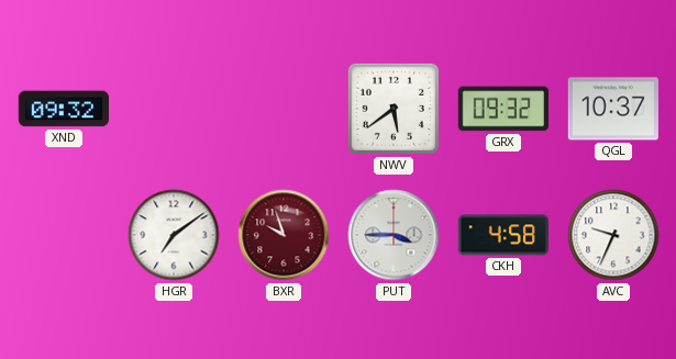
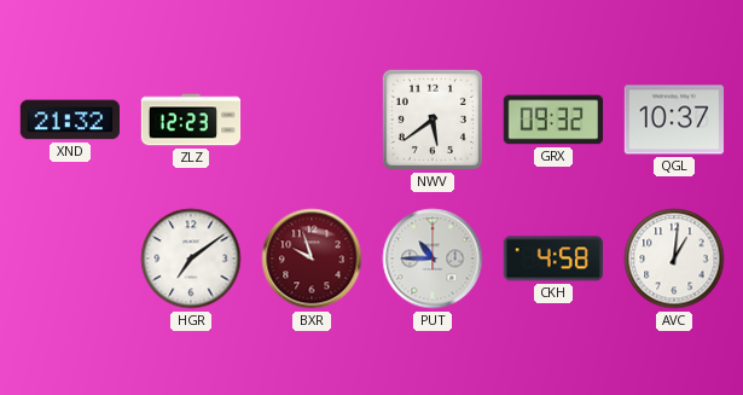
XND: 09:32 -> 21:32 (69, 120)
ZLZ: none -> 12:23 (191, 120)
PUT: 3:45 -> 10:45 (433, 259)
AVC: 9:34 -> 1:01 (674, 259)
